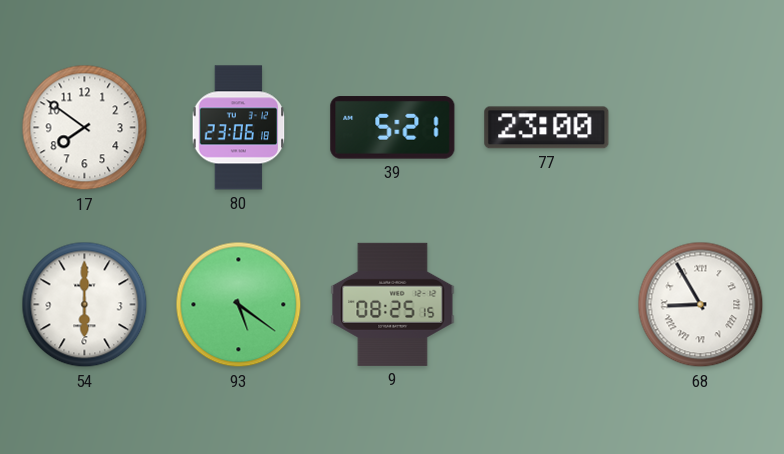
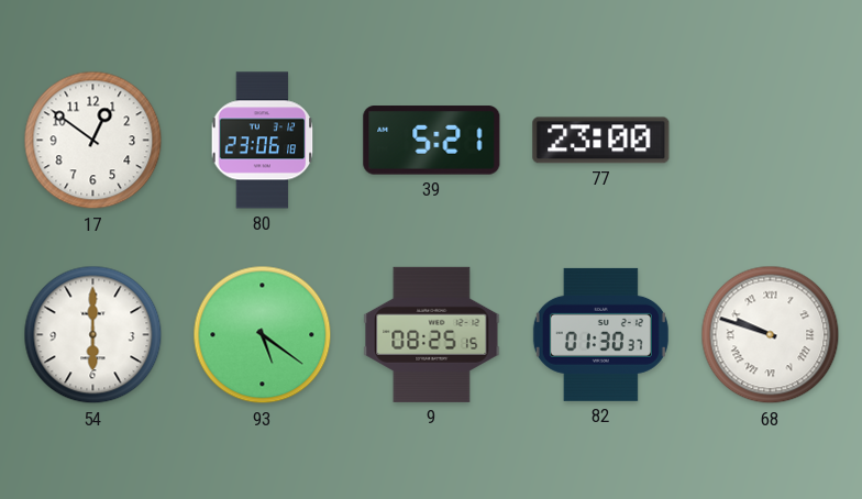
17: 7:51 -> 12:51 (93, 141)
82: none -> 01:30 (600, 334)
68: 8:55 -> 9:48 (771, 335)
